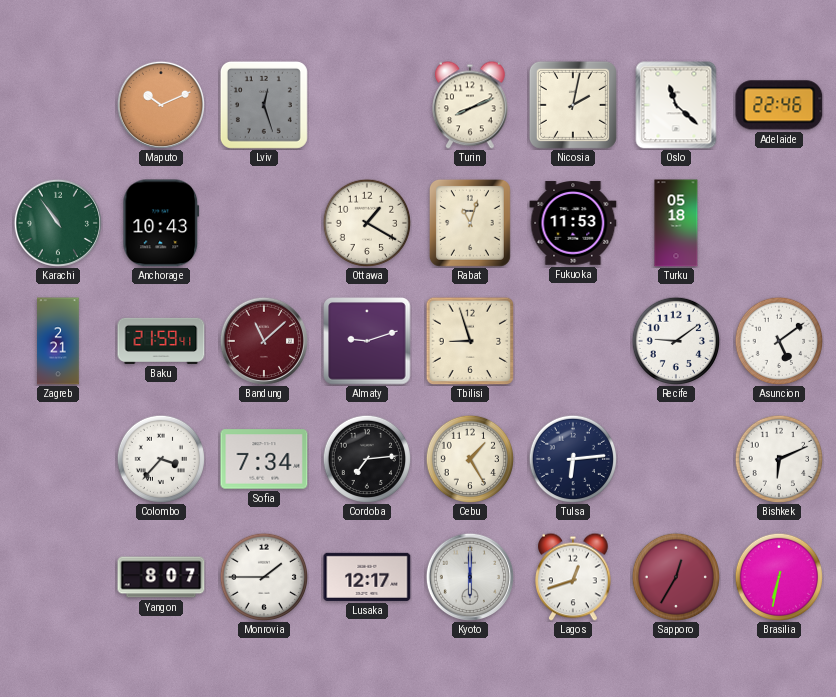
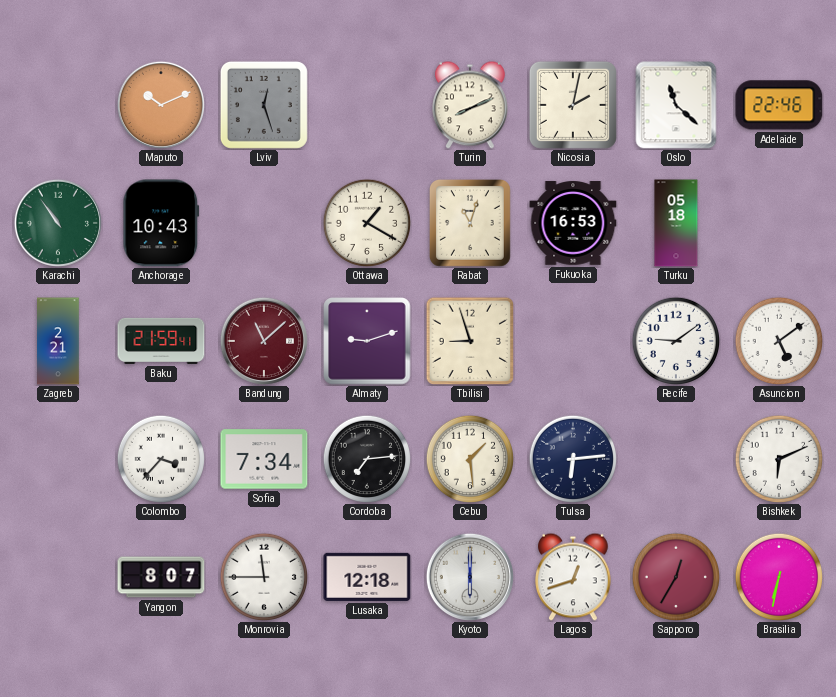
Fukuoka: 11:53 -> 16:53 (573, 223)
Cebu: 1:25 -> 1:29 (469, 458)
Monrovia: 1:45 -> 11:45 (263, 576)
Lusaka: 12:17 -> 12:18 (367, 577)
